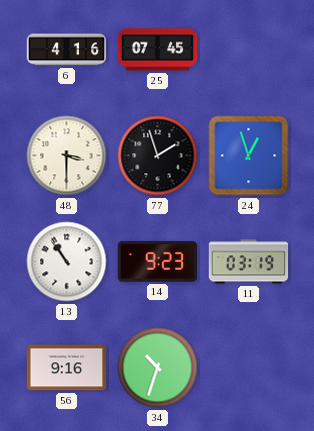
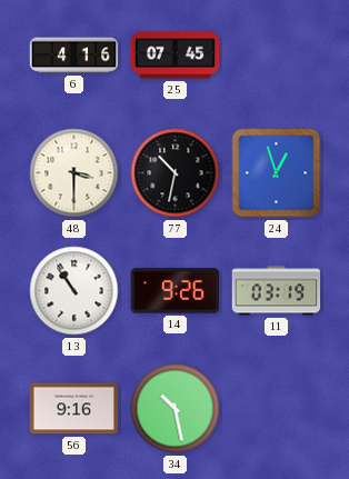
77: 1:57 -> 10:32 (176, 173)
14: 9:23 -> 9:26 (174, 291)
34: 10:33 -> 10:28 (176, 409)
